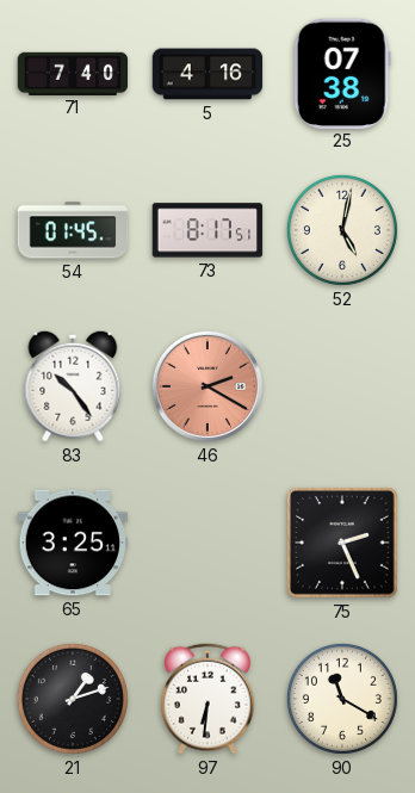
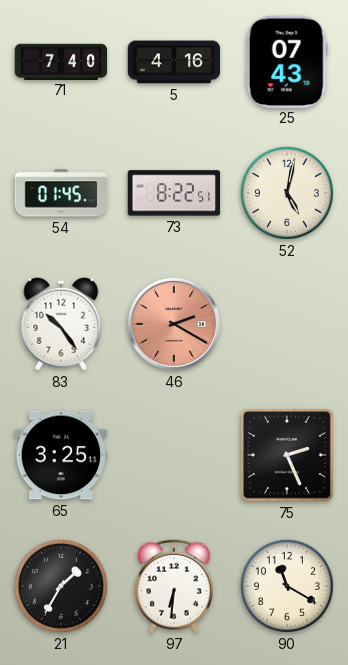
25: 07:38 -> 07:43 (287, 61)
73: 8:17 -> 8:22 (174, 193)
21: 1:12 -> 1:35 (61, 586)
